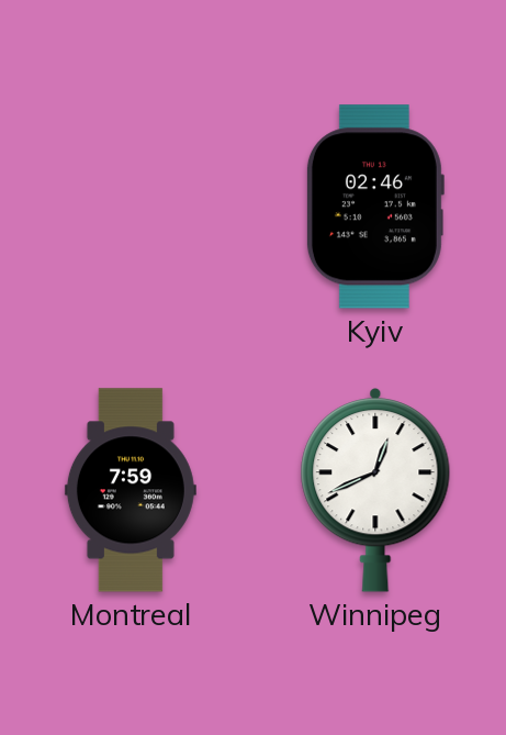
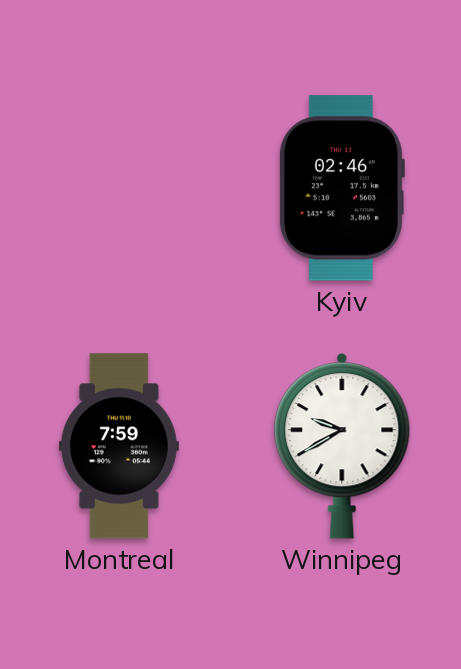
Winnipeg: 12:41 -> 9:40 (342, 447)
